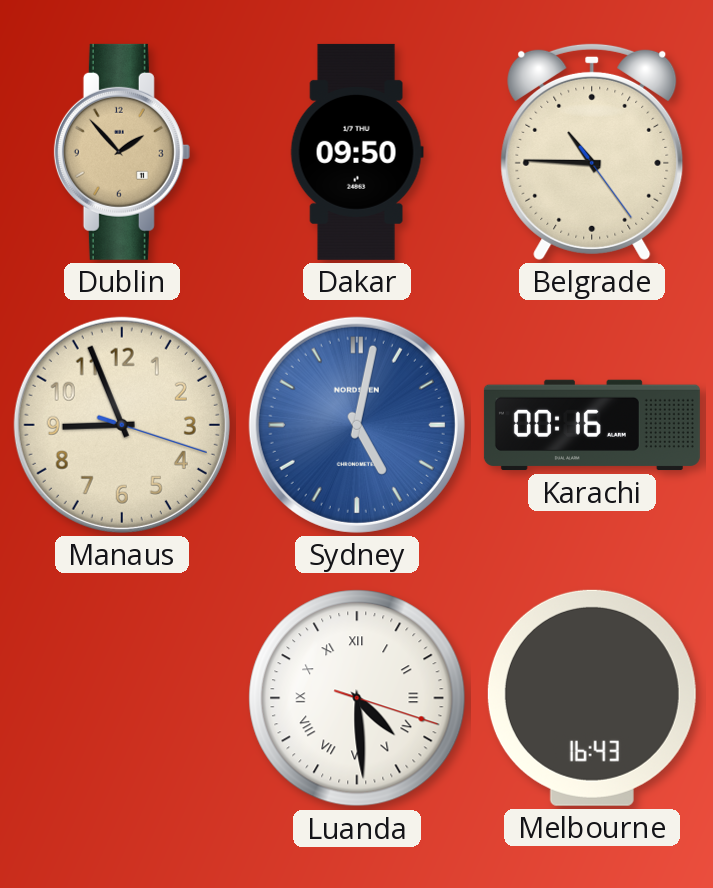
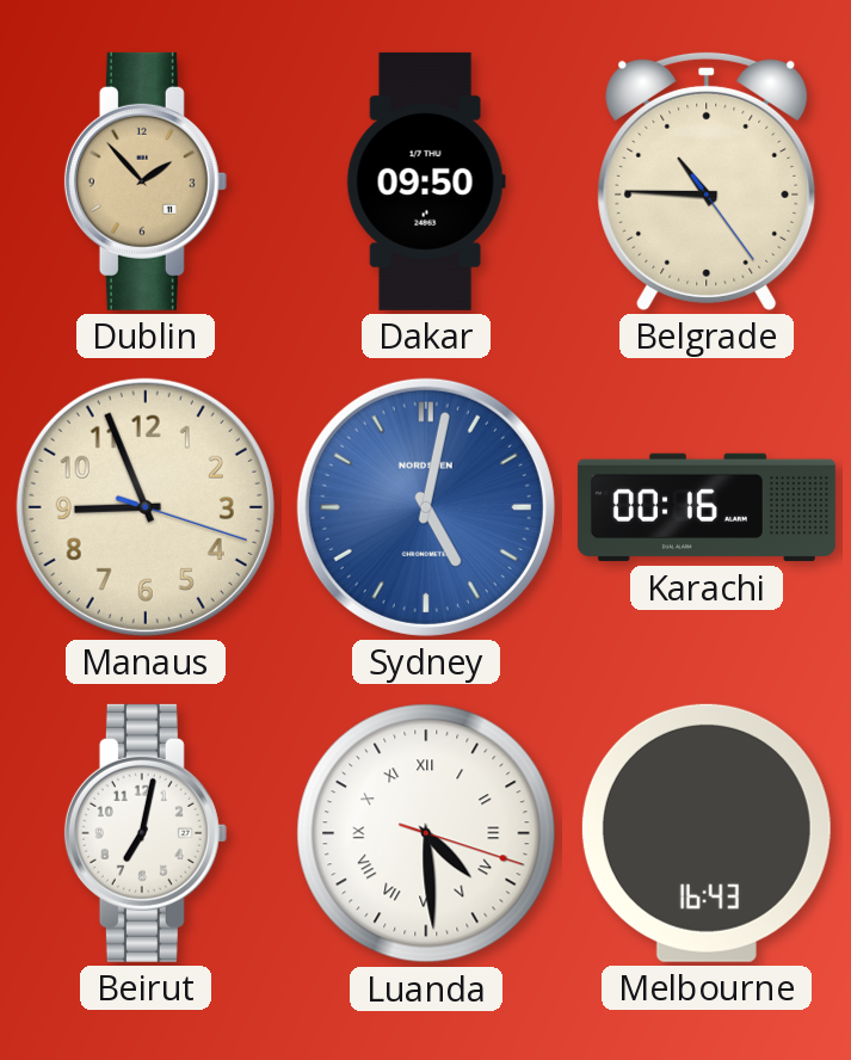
Beirut: none -> 7:02 (146, 833)
